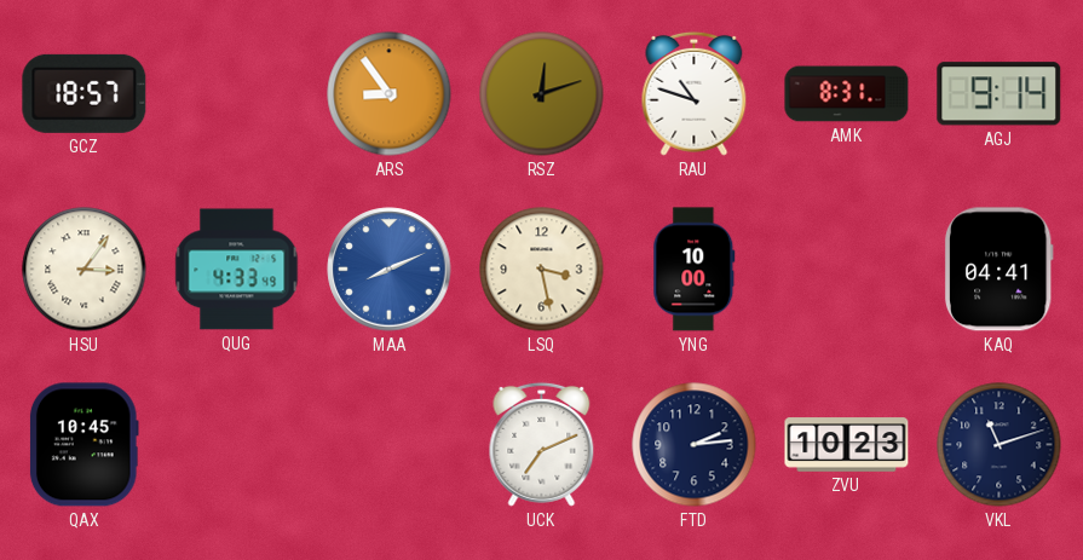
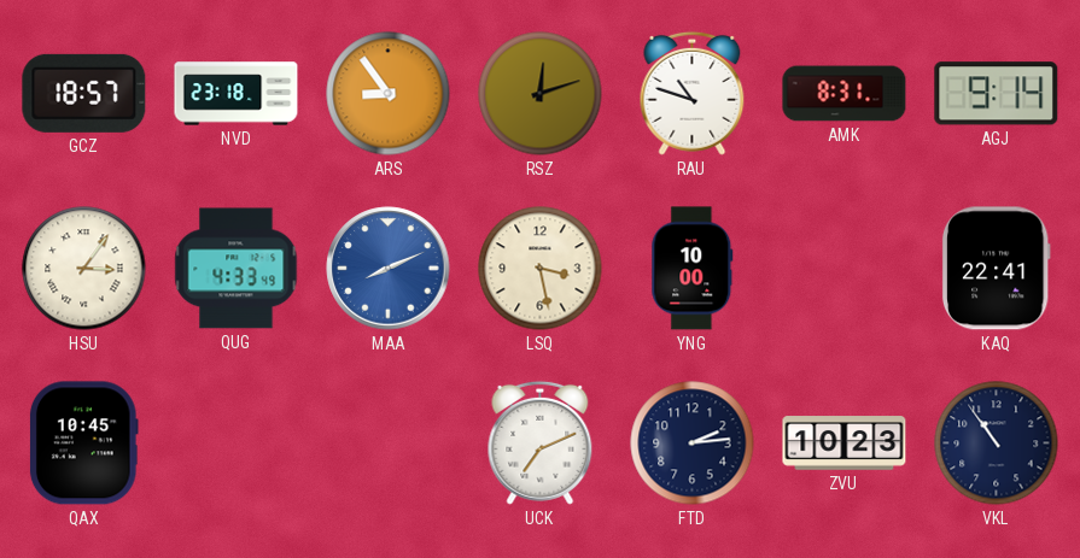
NVD: none -> 23:18 (237, 94)
KAQ: 04:41 -> 22:41 (996, 269)
VKL: 11:12 -> 10:54 (997, 444)
